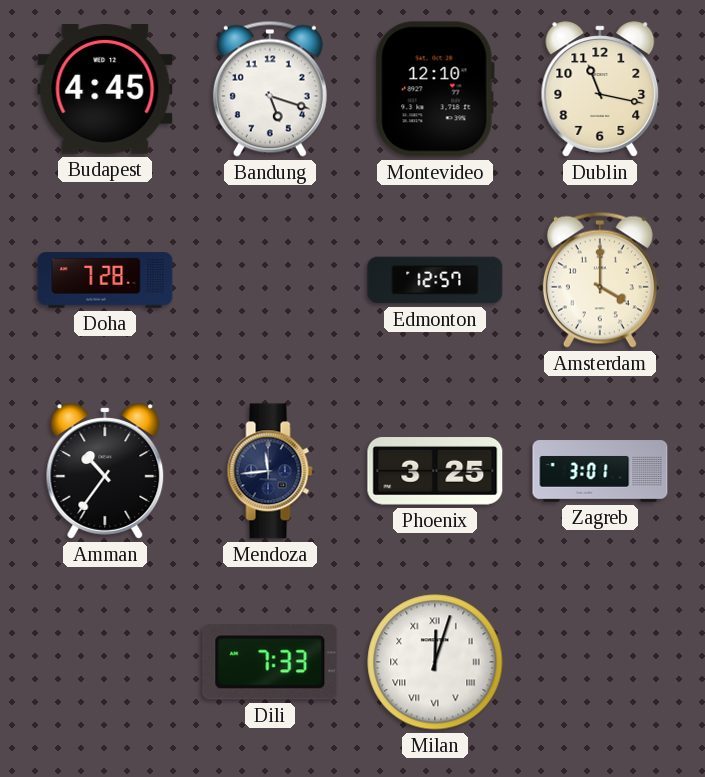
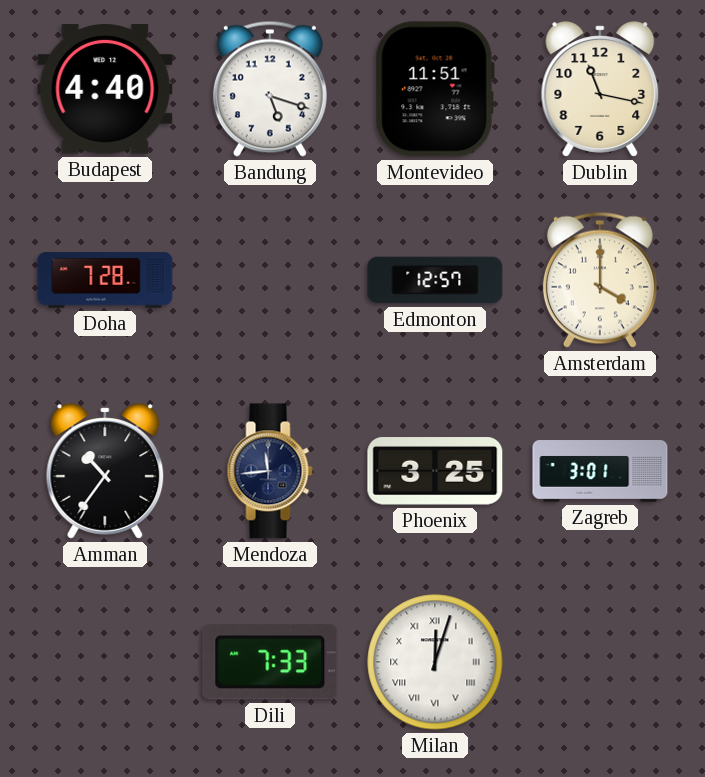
Budapest: 4:45 -> 4:40 (105, 89)
Montevideo: 12:10 -> 11:51 (435, 89)
